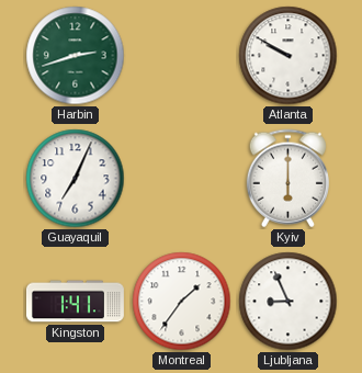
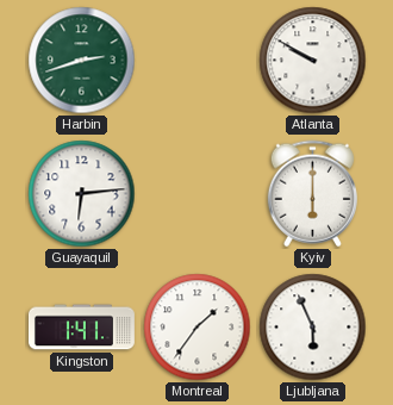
Guayaquil: 7:04 -> 6:14 (82, 194)
Ljubljana: 8:56 -> 5:56 (313, 328)
